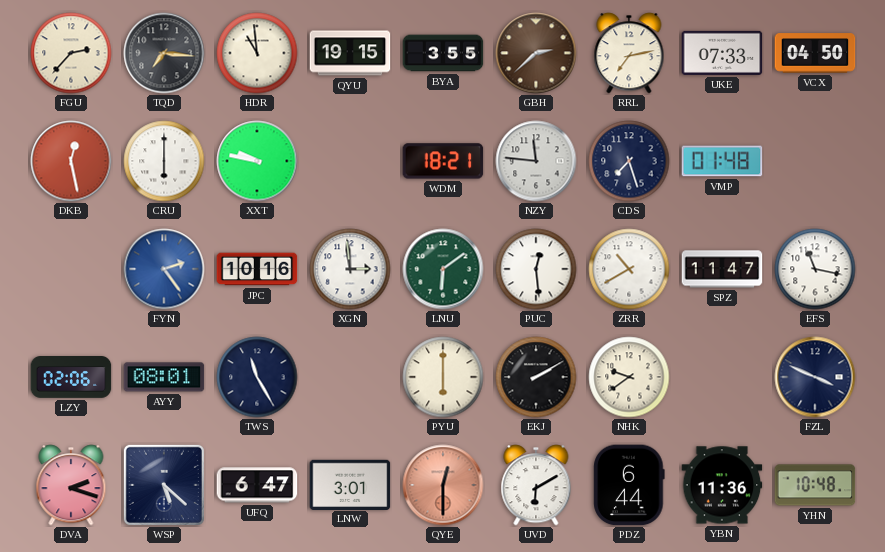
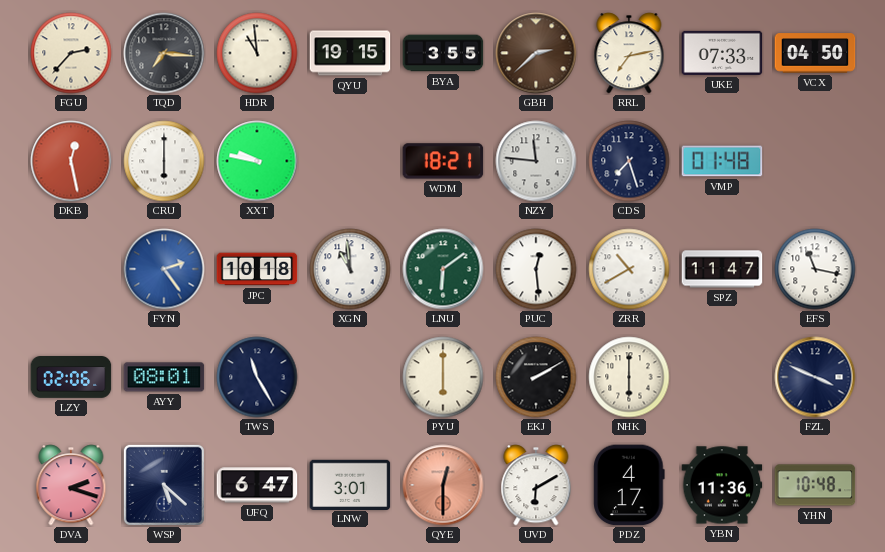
JPC: 10:16 -> 10:18 (257, 269)
XGN: 2:59 -> 10:59 (350, 269)
NHK: 9:39 -> 6:00 (629, 377)
PDZ: 6:44 -> 4:17 (629, 485)
